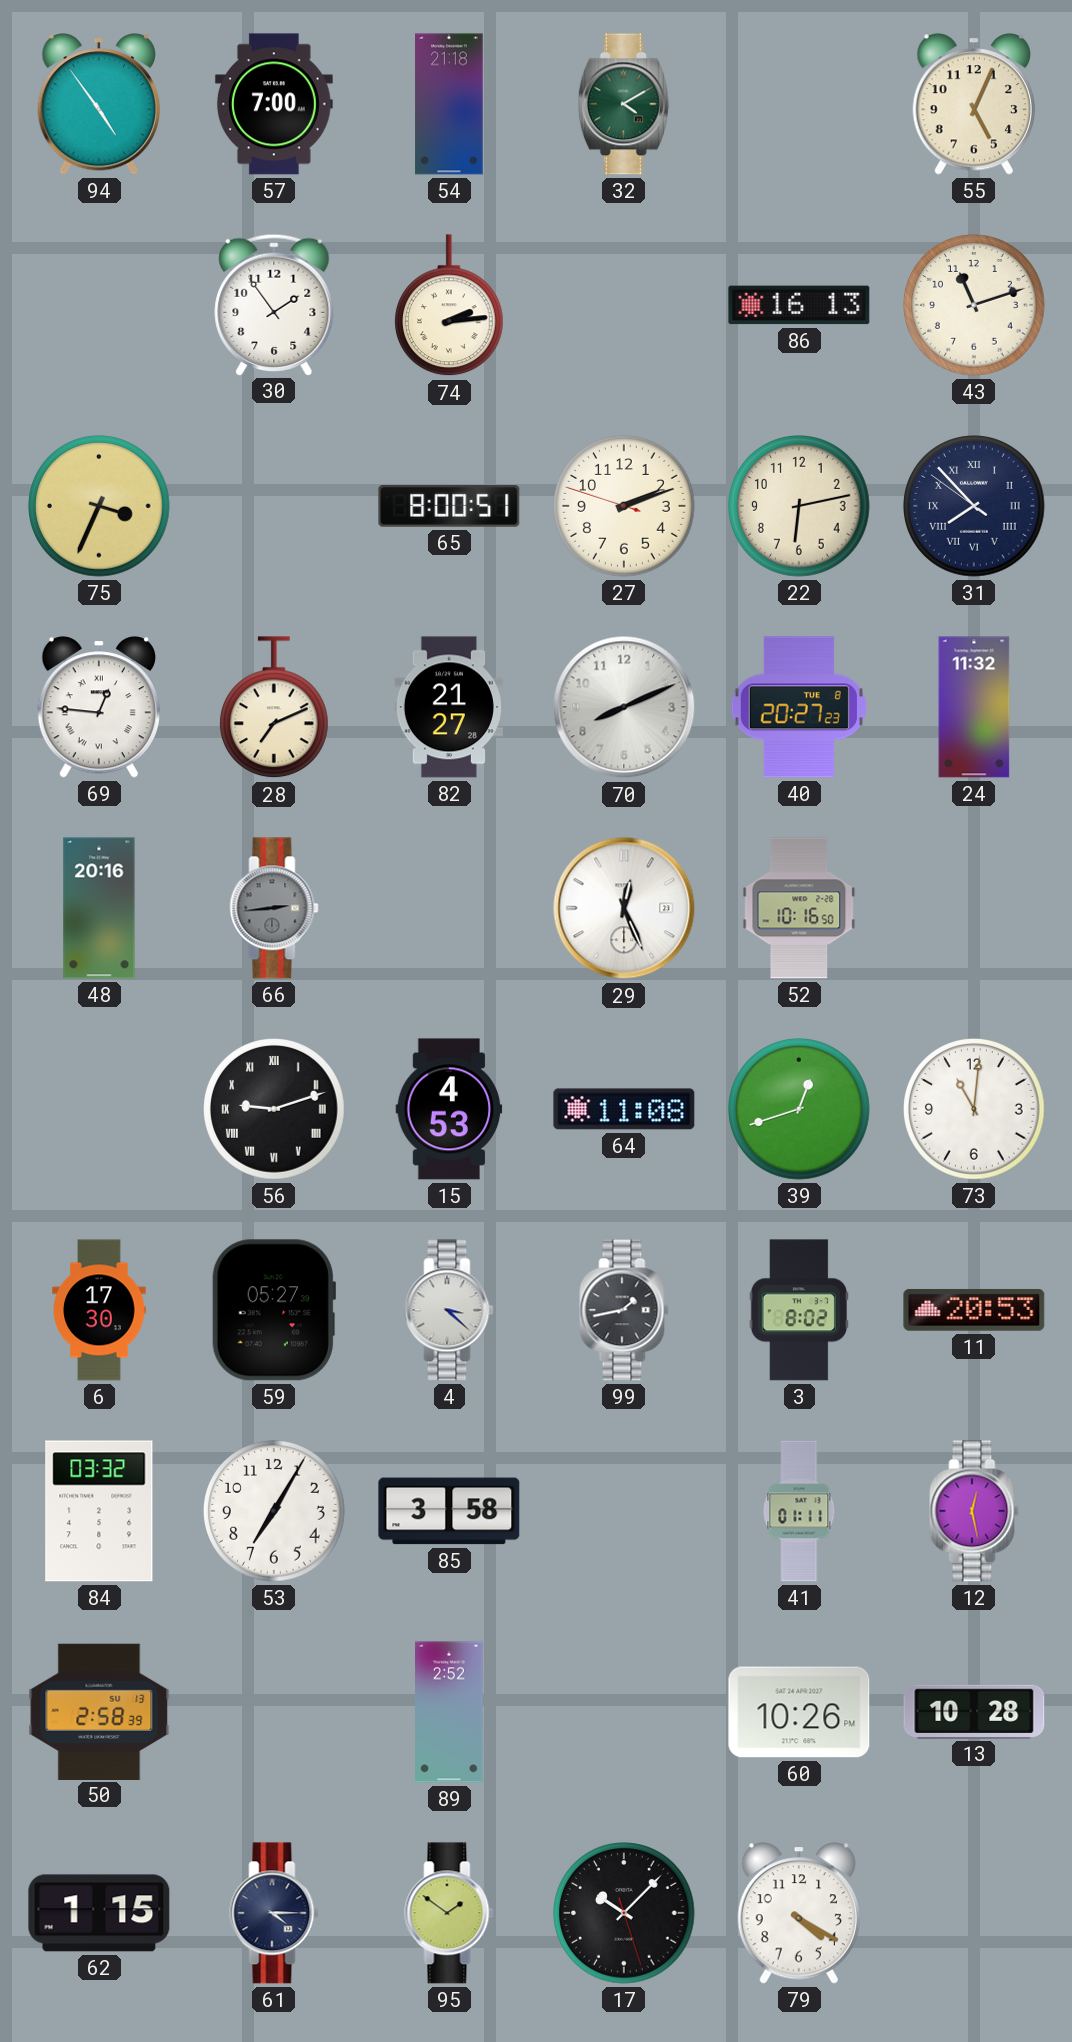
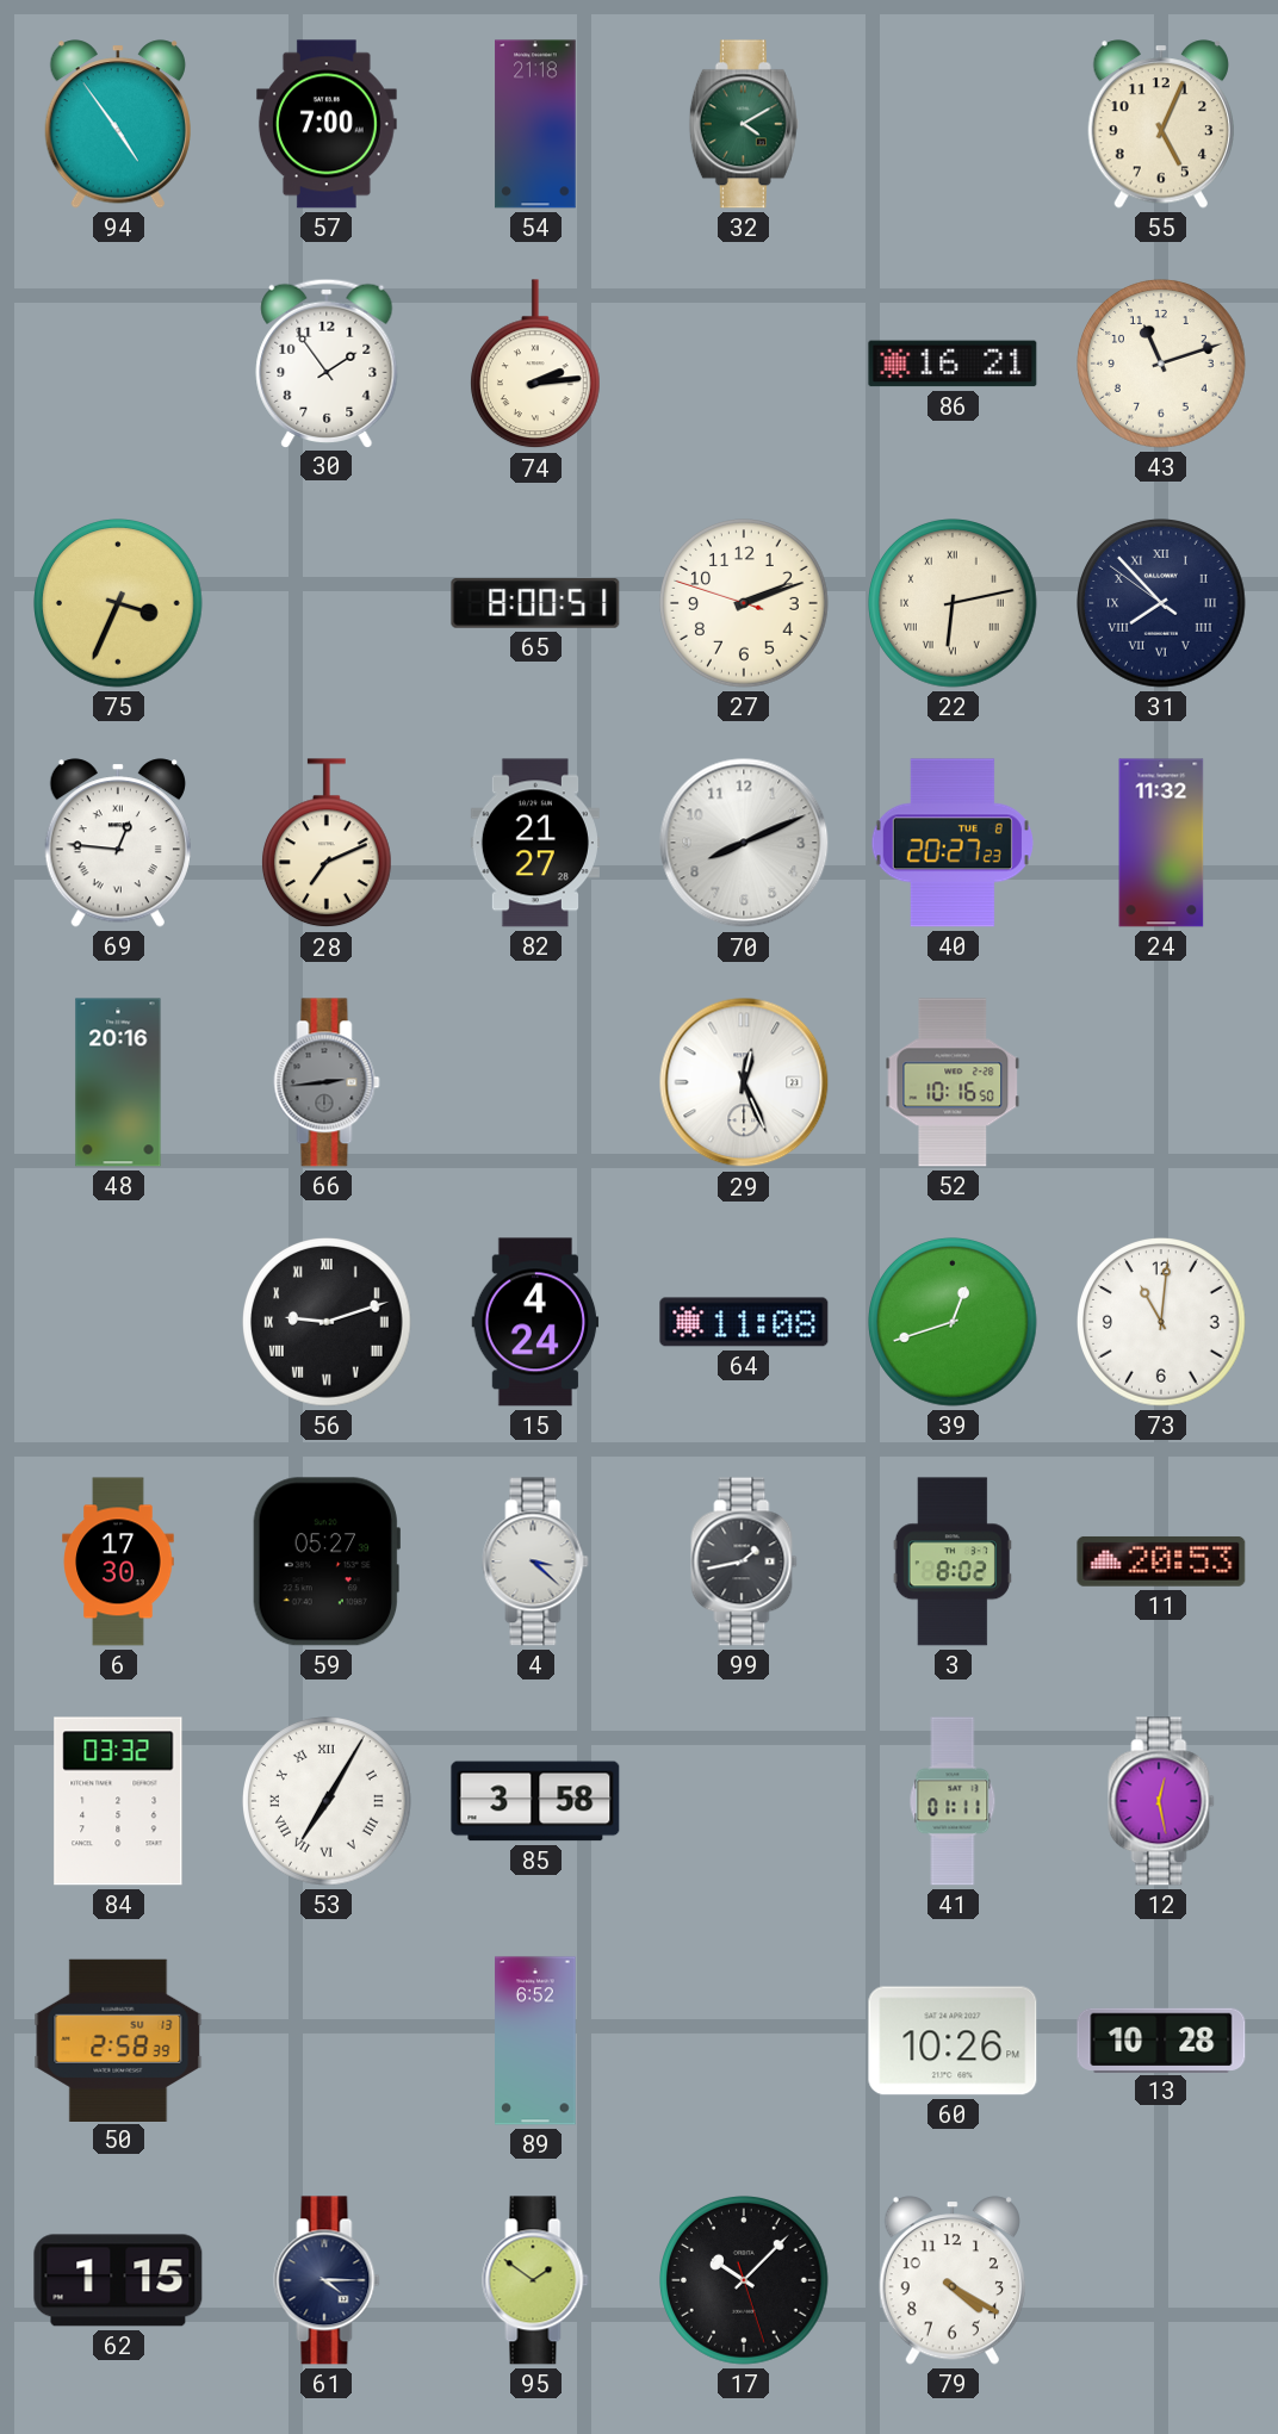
86: 16:13 -> 16:21 (953, 364)
22 numerals: Arabic -> Roman (953, 603)
15: 4:53 -> 4:24 (535, 1322)
53 numerals: Arabic -> Roman (327, 1801)
89: 2:52 -> 6:52 (535, 2041)
